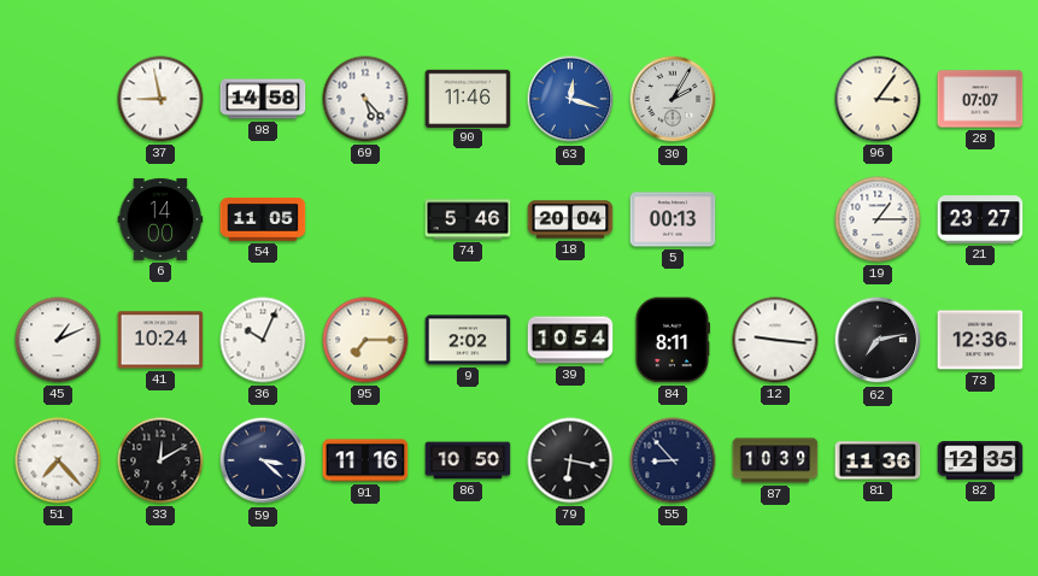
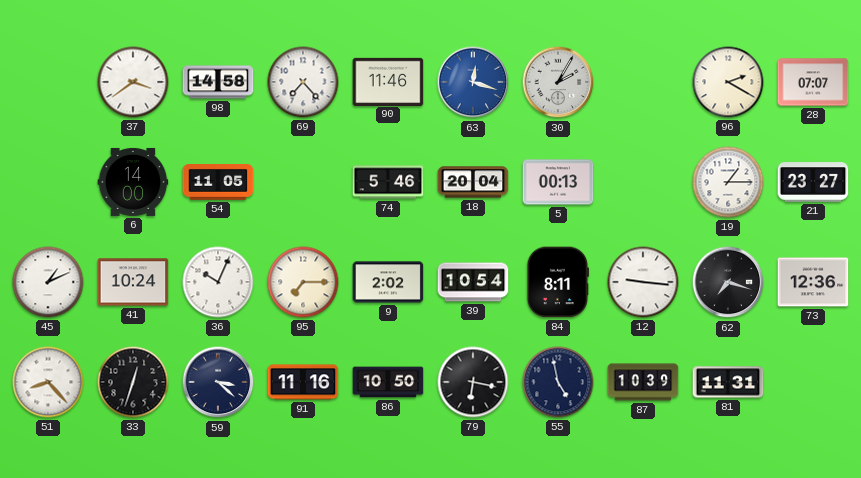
37: 8:58 -> 3:39 (133, 82)
69: 5:23 -> 7:23 (303, 82)
96: 3:06 -> 2:20 (728, 82)
62: 7:13 -> 7:18 (728, 282)
51: 7:23 -> 8:23 (48, 382)
33: 12:10 -> 12:33 (133, 382)
55: 8:53 -> 4:58 (558, 382)
81: 11:36 -> 11:31 (728, 382)
82: 12:35 -> none (980, 462)
